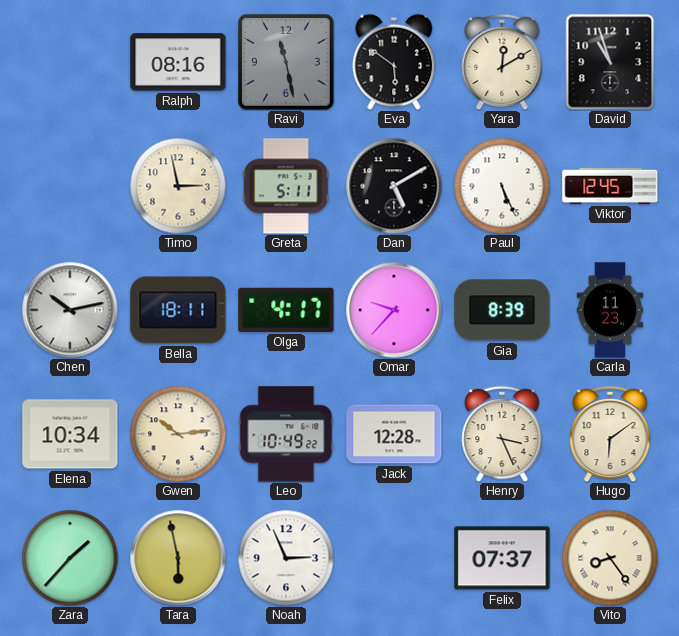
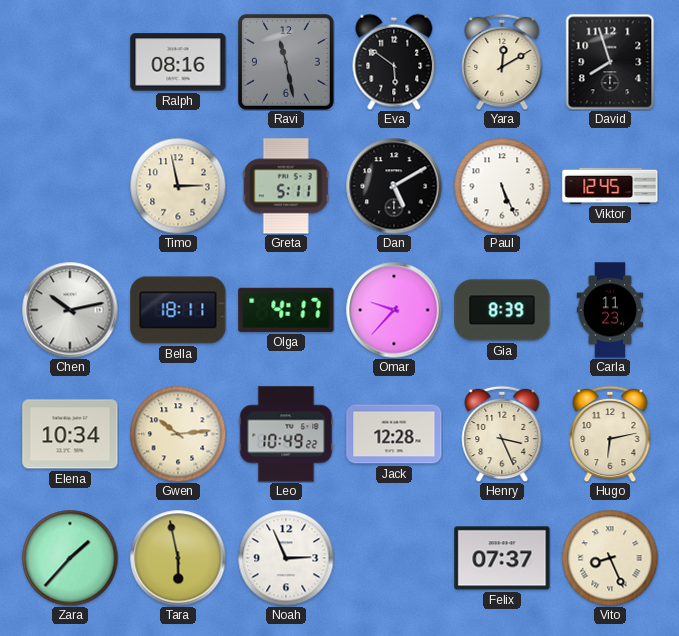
David: 10:57 -> 7:57 (610, 62)
Hugo: 6:09 -> 6:13 (610, 434)
Vito: 8:24 -> 8:26 (610, 558)
